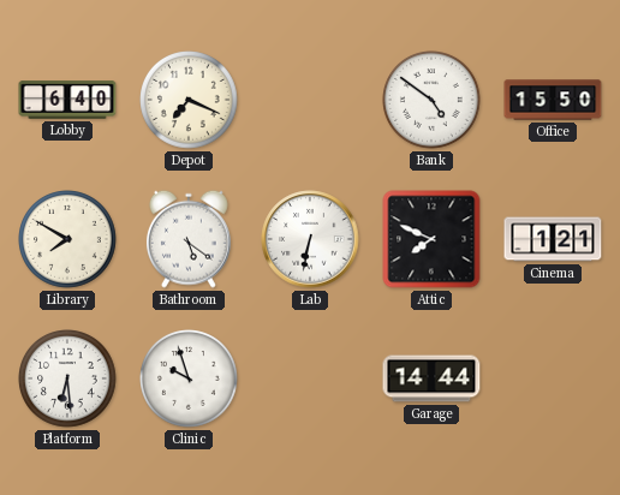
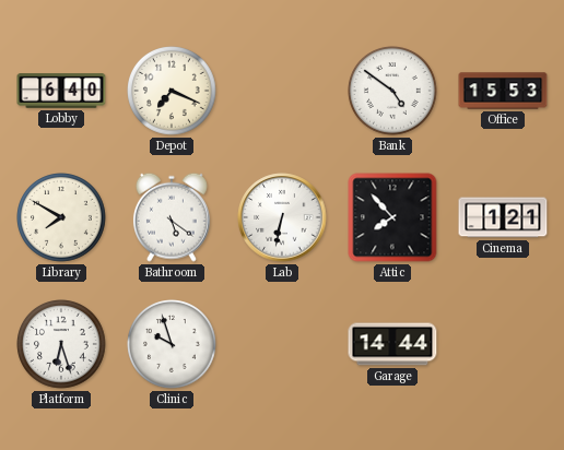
Office: 15:50 -> 15:53 (503, 91)
Attic: 7:49 -> 7:53 (392, 217)
Platform: 6:29 -> 6:27 (62, 345)
